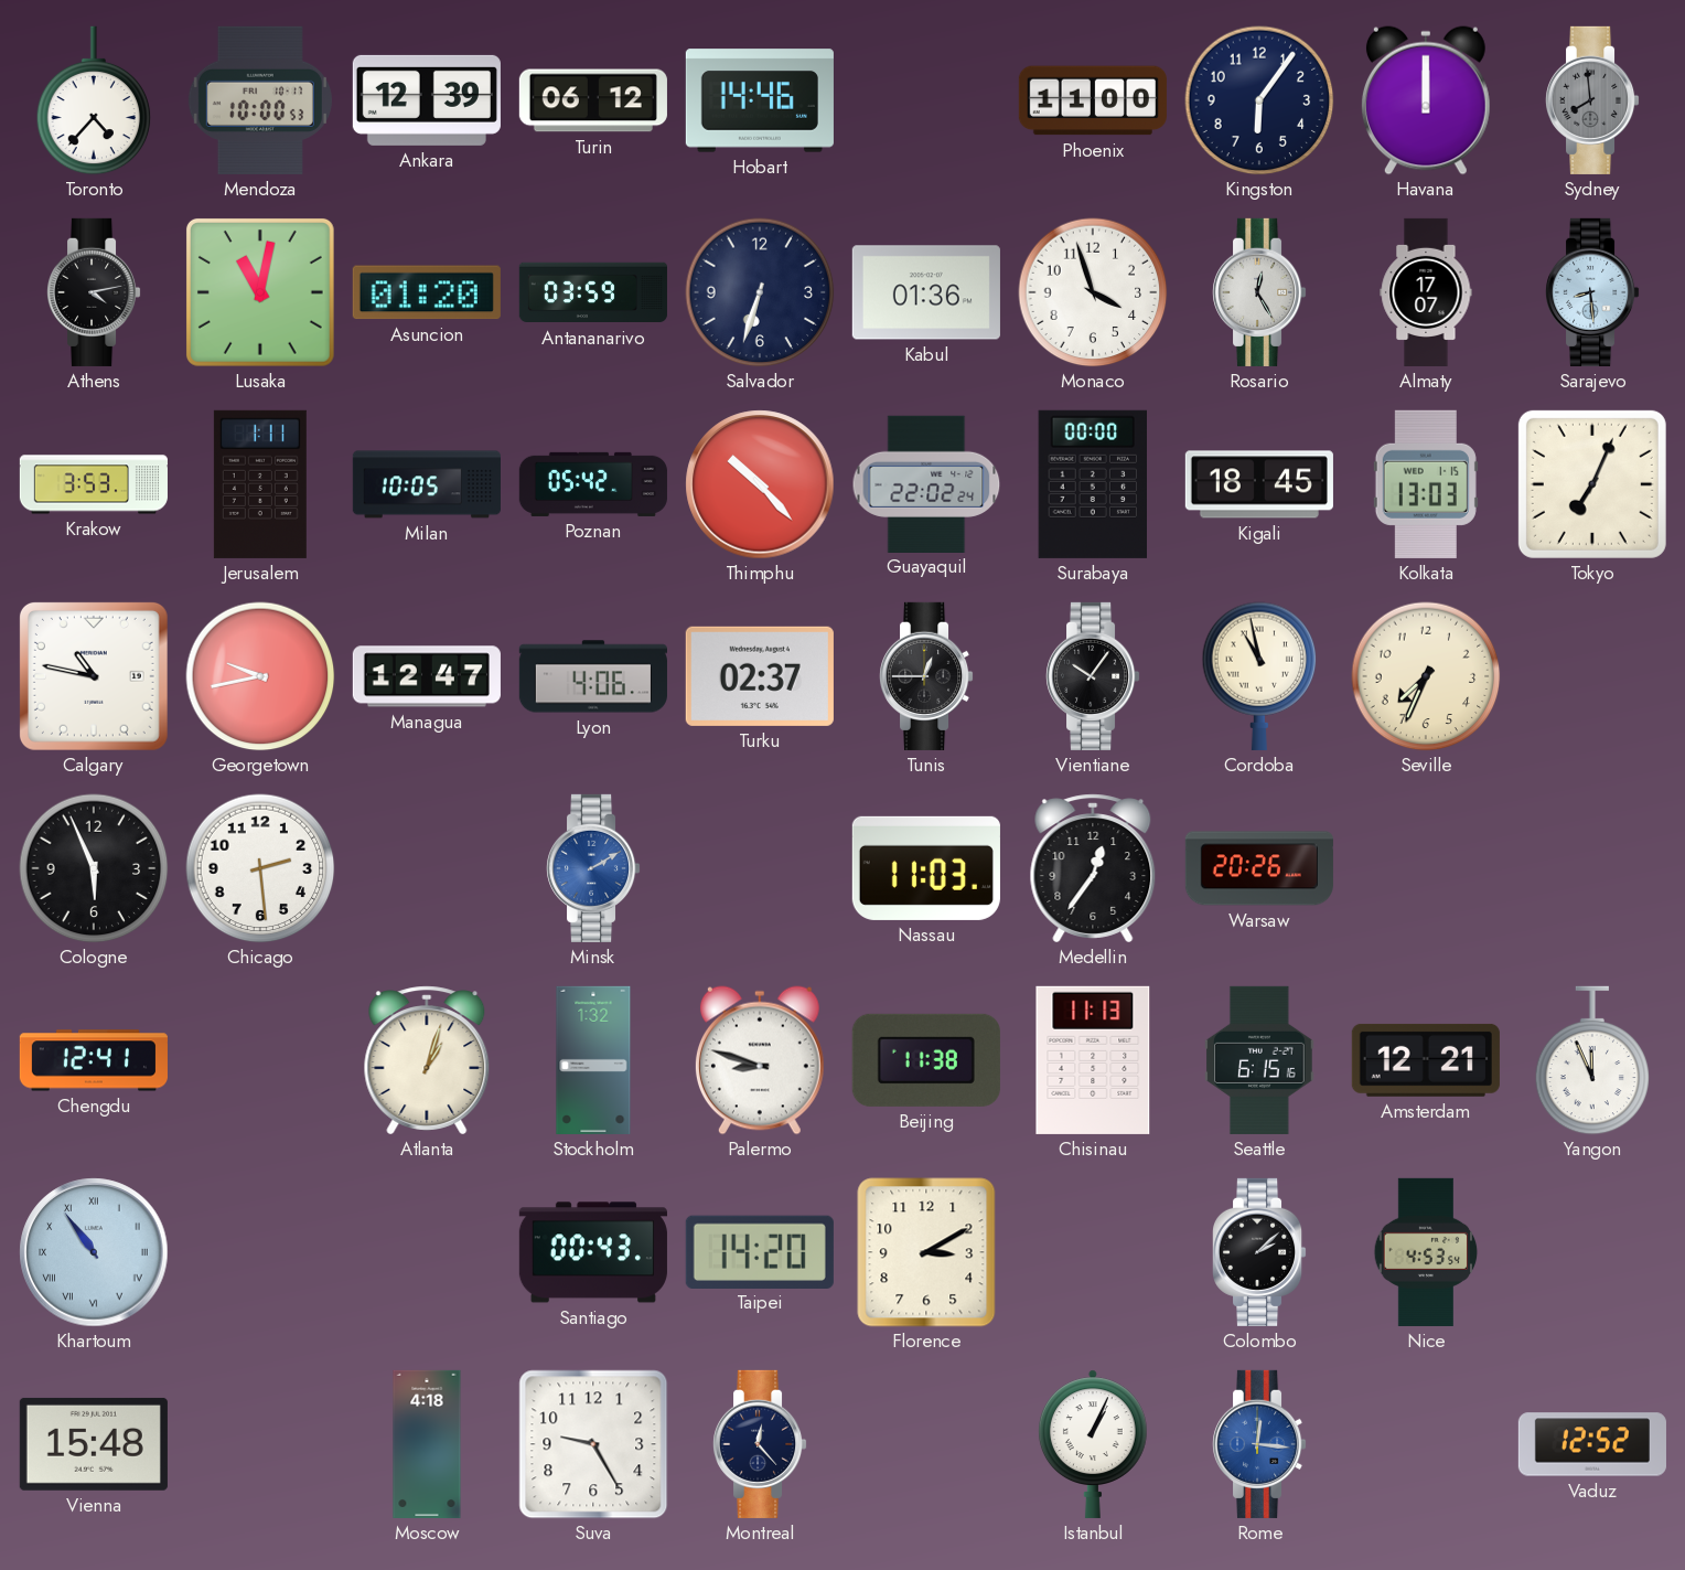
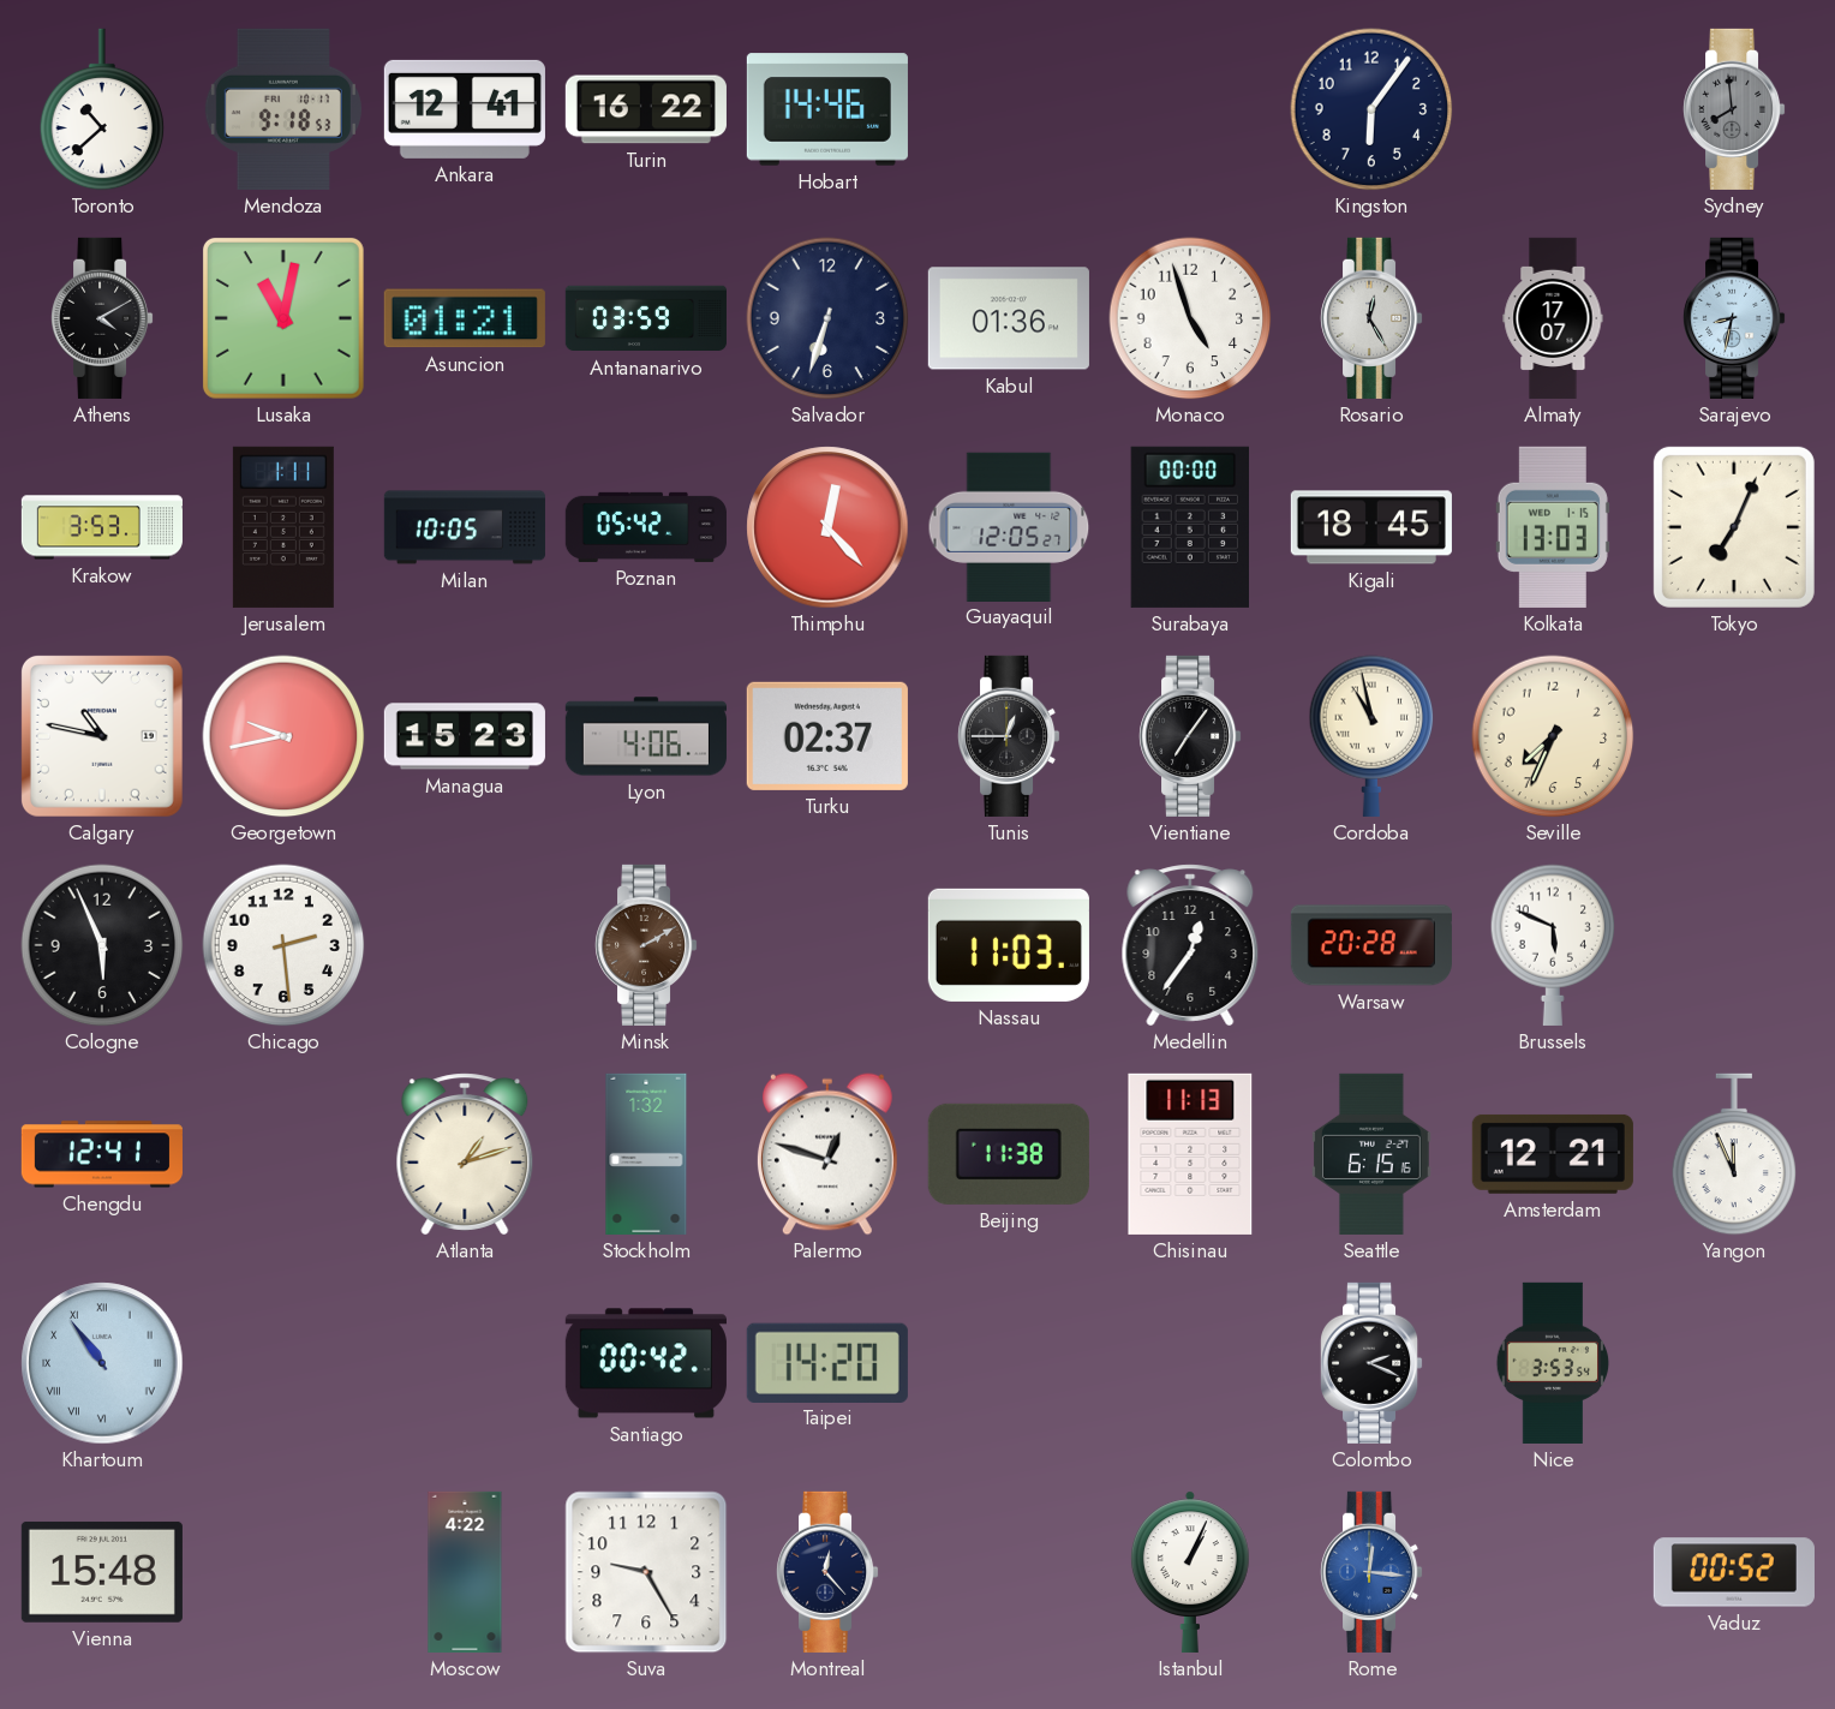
Toronto: 4:37 -> 10:38 (102, 109)
Mendoza: 10:00 -> 9:18 (283, 109)
Ankara: 12:39 -> 12:41 (465, 109)
Turin: 06:12 -> 16:22 (646, 109)
Phoenix: 11:00 -> none (1093, 100)
Havana: 12:00 -> none (1426, 100)
Athens: 4:13 -> 4:10 (103, 318)
Asuncion: 01:20 -> 01:21 (465, 318)
Monaco: 3:57 -> 4:57 (1190, 318)
Sarajevo: 8:29 -> 8:32 (1735, 318)
Thimphu: 10:23 -> 12:23 (827, 527)
Guayaquil: 22:02 -> 12:05 (1009, 526)
Managua: 12:47 -> 15:23 (465, 736)
Vientiane: 10:06 -> 7:06 (1191, 736)
Minsk dial: blue -> brown (647, 945)
Warsaw: 20:26 -> 20:28 (1371, 945)
Brussels: none -> 5:49 (1553, 945)
Atlanta: 1:03 -> 1:12 (465, 1154)
Palermo: 8:48 -> 12:48 (827, 1154)
Santiago: 00:43 -> 00:42 (646, 1363)
Florence: 3:10 -> none (926, 1252)
Colombo: 2:08 -> 2:19 (1373, 1363)
Nice: 4:53 -> 3:53 (1553, 1363)
Moscow: 4:18 -> 4:22 (465, 1572)
Vaduz: 12:52 -> 00:52 (1734, 1572)
